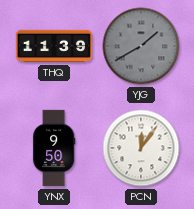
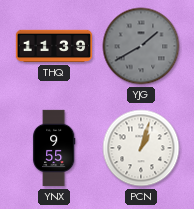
YNX: 9:50 -> 9:55 (54, 148)
PCN: 12:06 -> 1:03 (141, 148)
